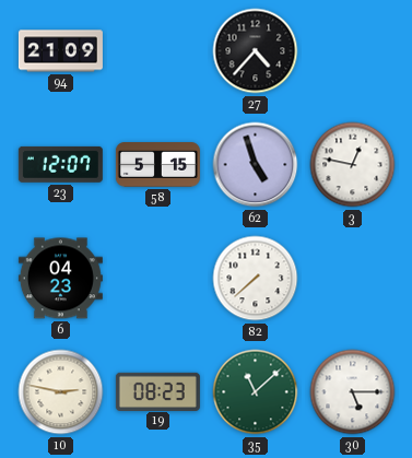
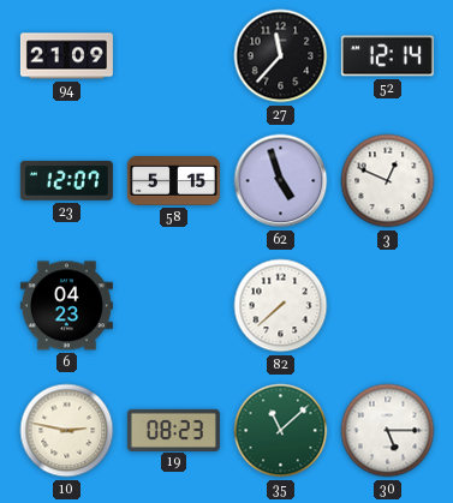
27: 4:37 -> 11:37 (281, 56)
52: none -> 12:14 (387, 56)
3: 12:47 -> 12:49 (388, 181)
